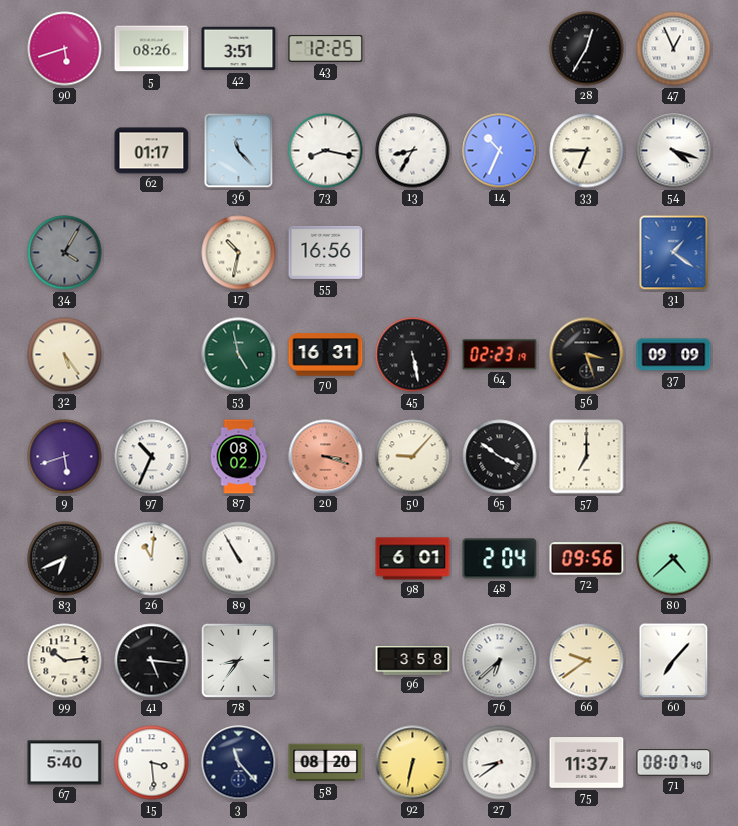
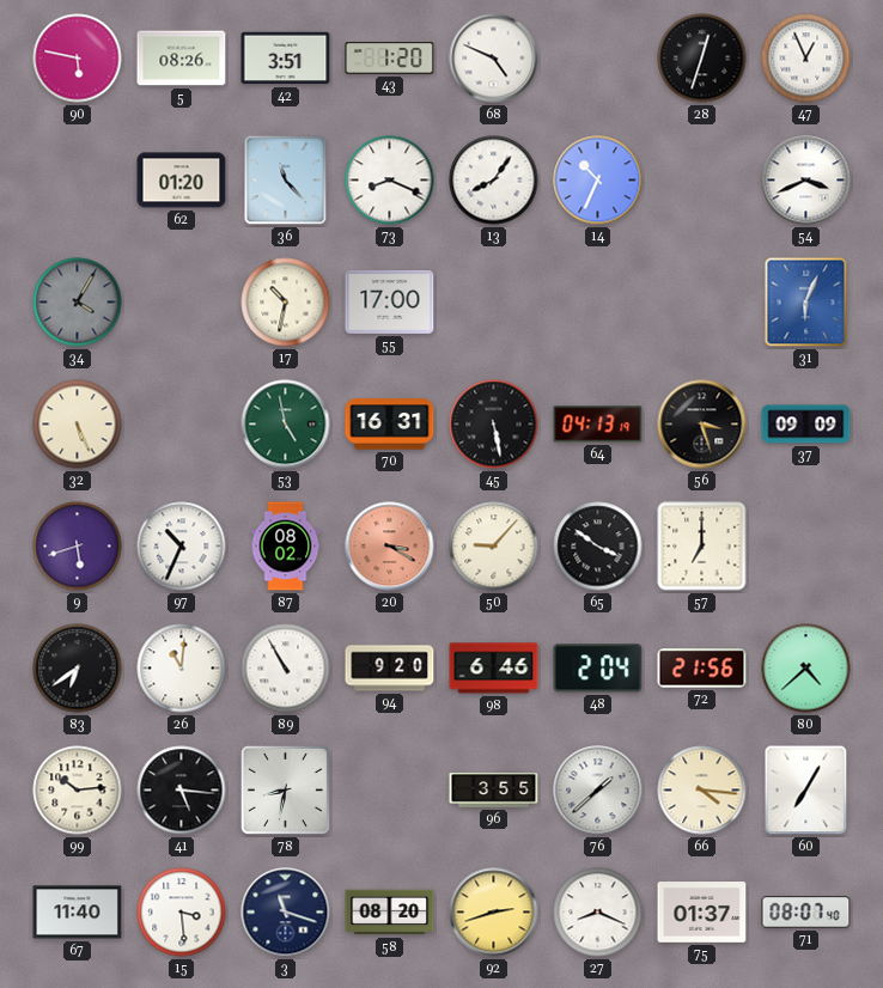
90: 5:42 -> 5:47 (78, 59)
43: 12:25 -> 1:20 (390, 59)
68: none -> 4:49 (494, 59)
28: 12:35 -> 12:33 (702, 59)
62: 01:17 -> 01:20 (182, 181)
73: 8:17 -> 8:19 (390, 181)
13: 8:35 -> 8:06 (494, 181)
33: 6:45 -> none (587, 151)
54: 4:18 -> 3:41 (806, 181)
55: 16:56 -> 17:00 (390, 301)
31: 1:21 -> 6:04 (806, 303)
32: 5:24 -> 5:26 (78, 425)
64: 02:23 -> 04:13 (598, 425)
20: 3:18 -> 3:20 (390, 547)
83: 6:41 -> 6:39 (78, 669)
94: none -> 9:20 (390, 669)
98: 6:01 -> 6:46 (494, 669)
72: 09:56 -> 21:56 (702, 669)
78: 8:36 -> 8:32 (285, 789)
96: 3:58 -> 3:55 (494, 791)
76: 6:38 -> 1:38 (598, 791)
66: 9:39 -> 4:16 (702, 791)
60: 7:07 -> 7:05 (806, 791)
67: 5:40 -> 11:40 (78, 913)
3: 11:23 -> 11:18 (286, 913)
92: 6:32 -> 2:42 (494, 913)
27: 8:39 -> 8:19 (598, 913)
75: 11:37 -> 01:37 (702, 913)
